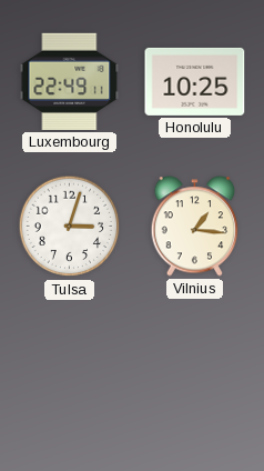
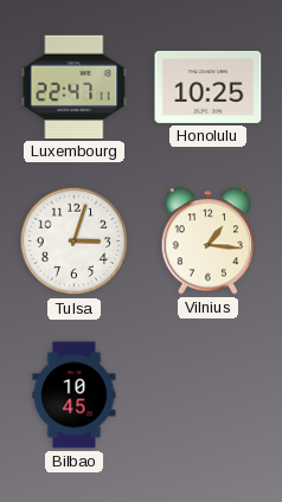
Luxembourg: 22:49 -> 22:47 (75, 86)
Bilbao: none -> 10:45 (75, 395)
